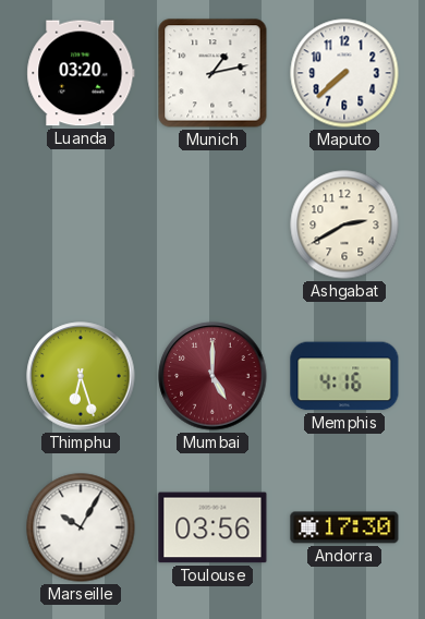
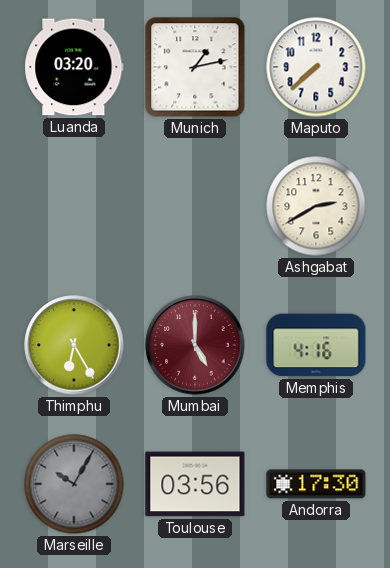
Thimphu: 6:27 -> 6:25 (74, 345)
Marseille dial: white -> grey (74, 484)
